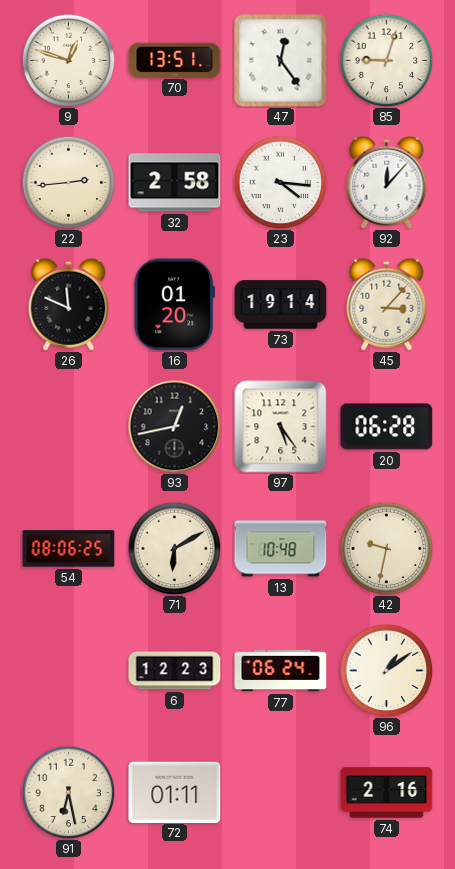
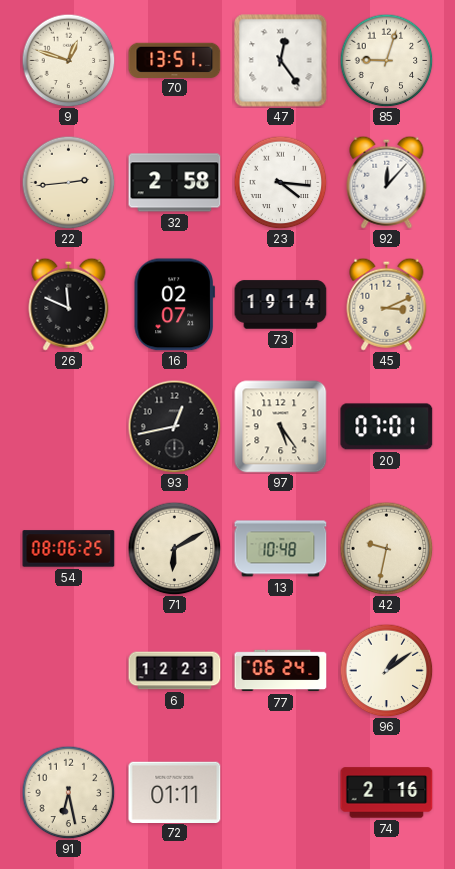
16: 01:20 -> 02:07 (174, 305)
45: 3:07 -> 3:11 (387, 304)
20: 06:28 -> 07:01 (387, 427)
